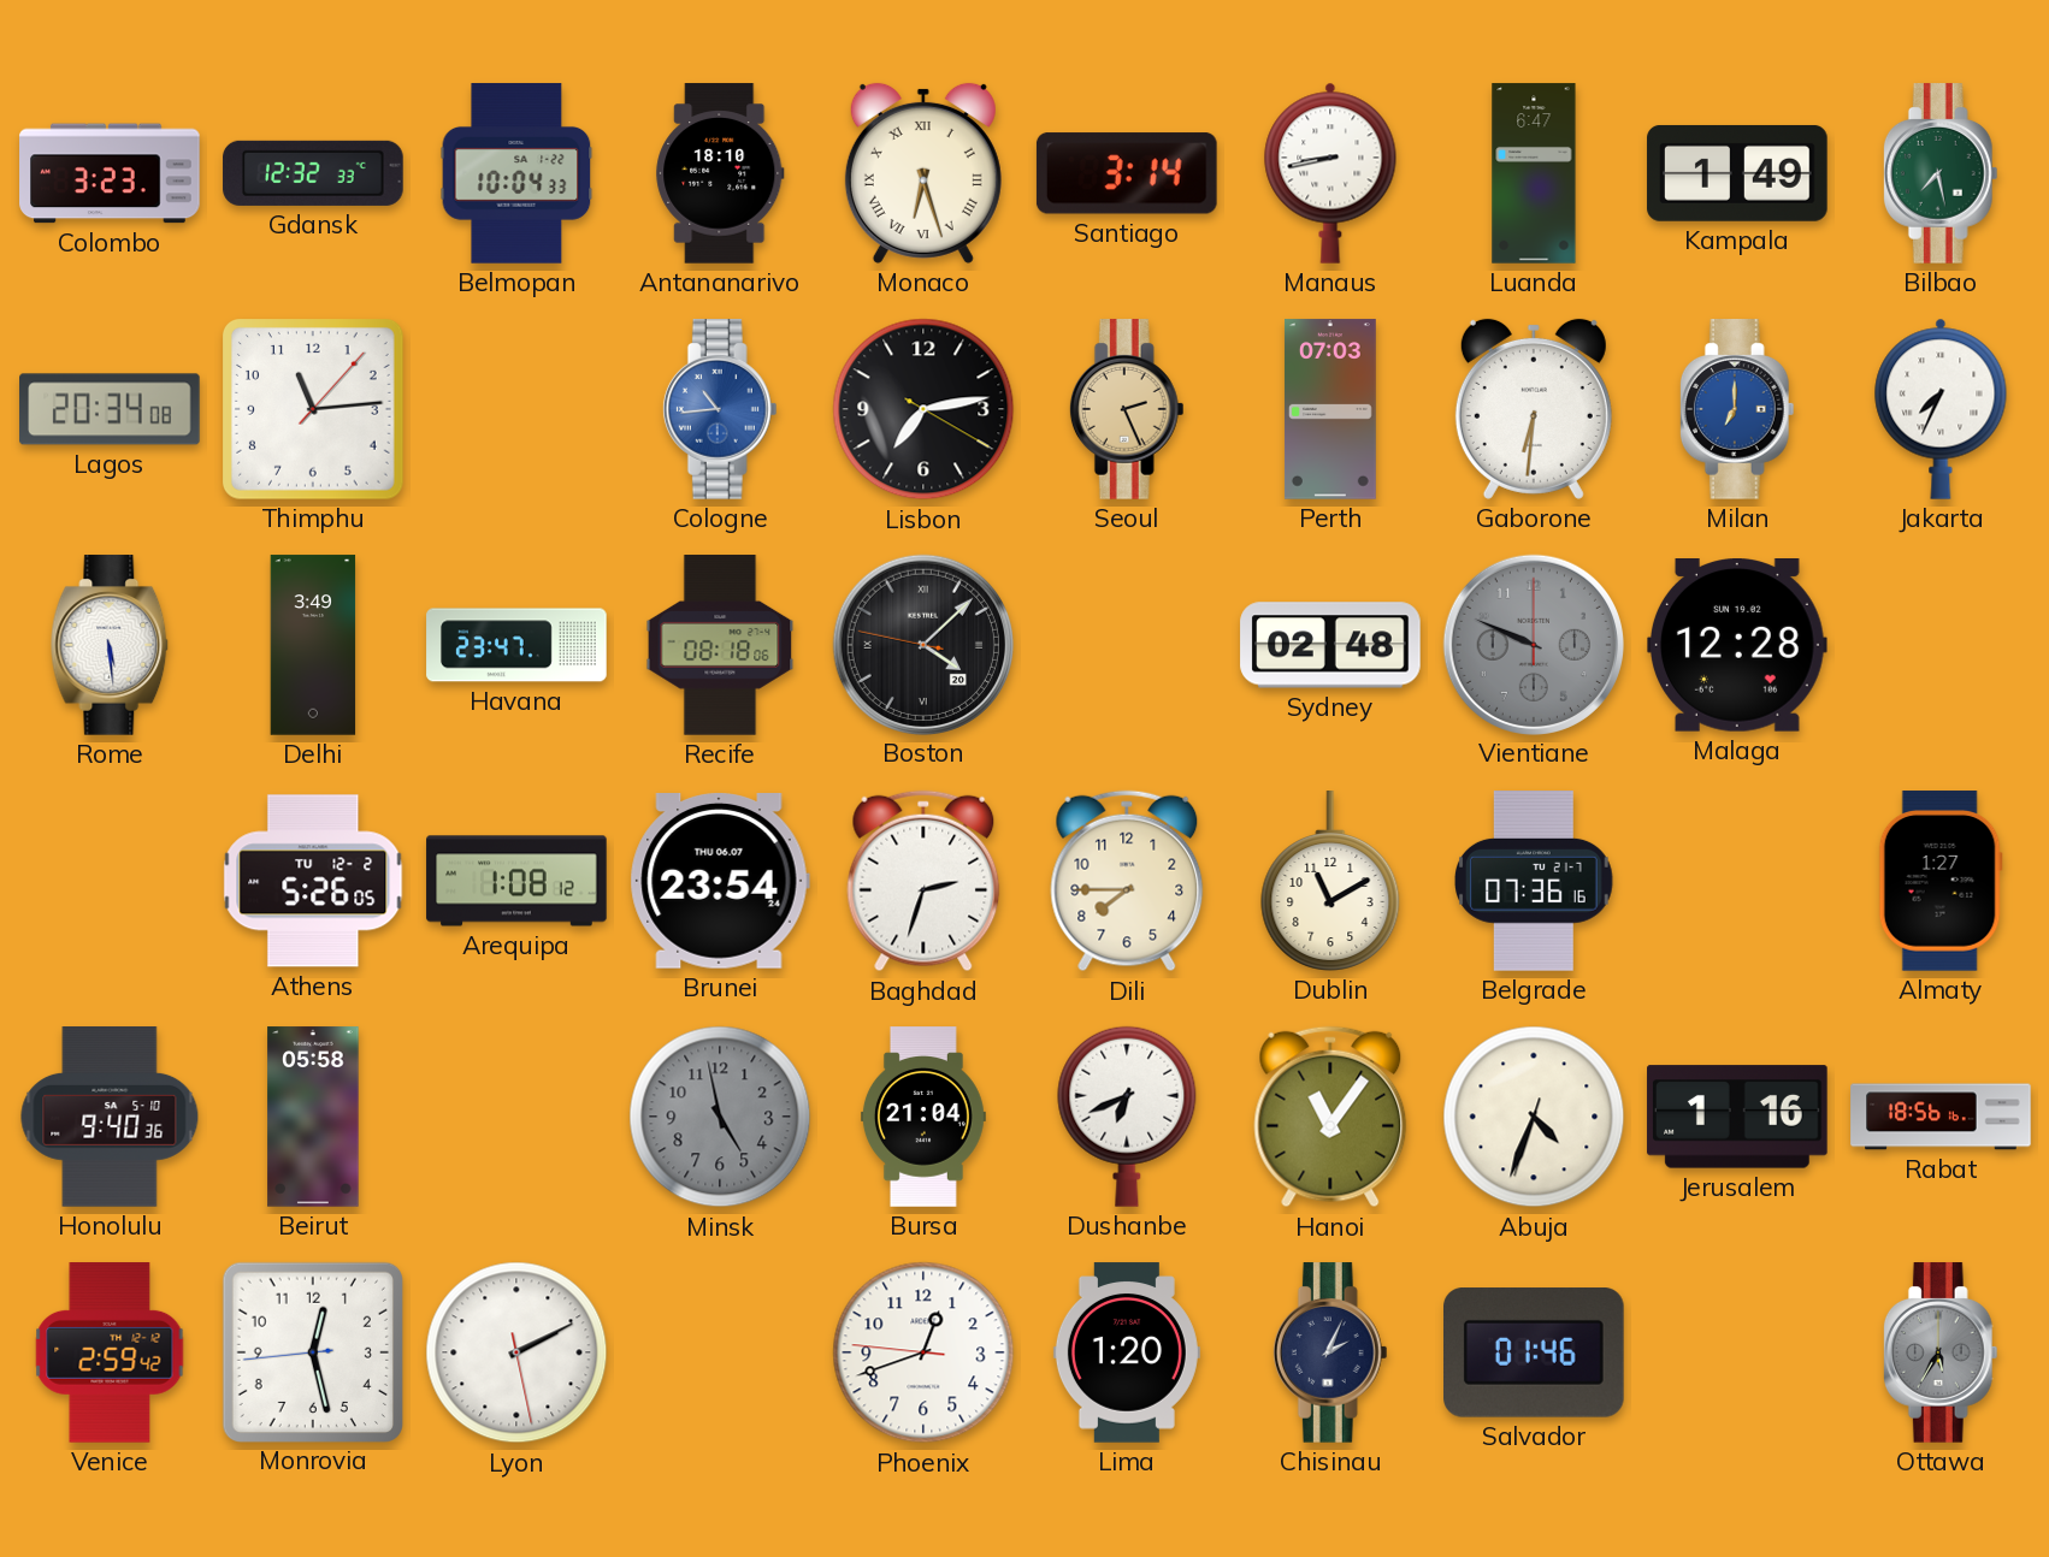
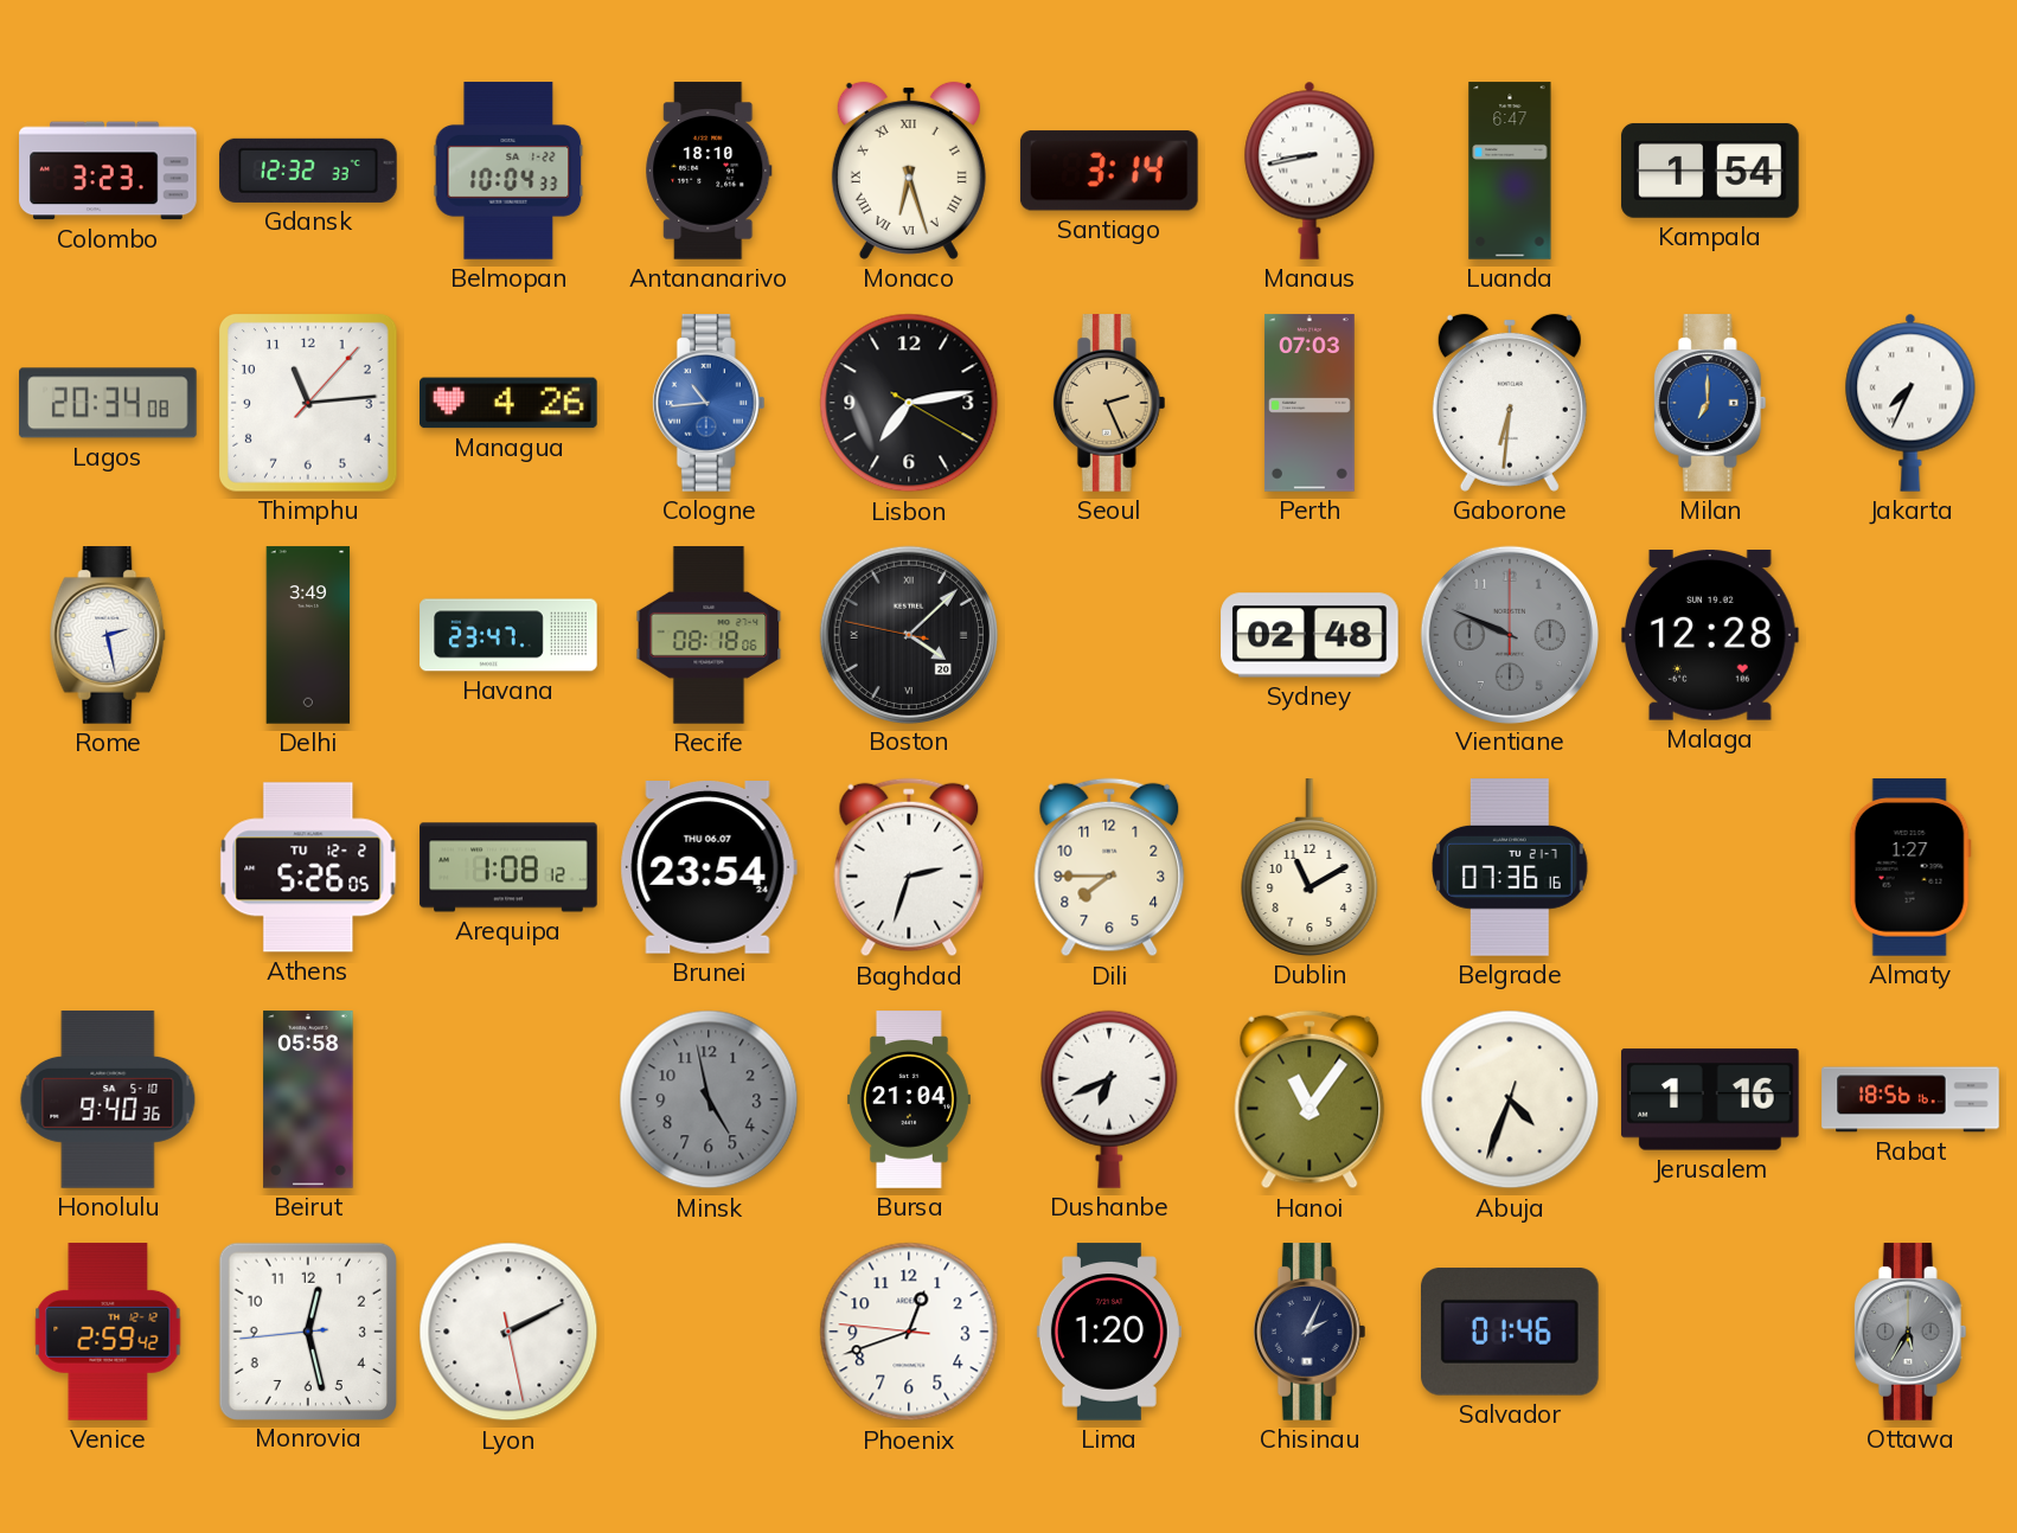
Kampala: 1:49 -> 1:54 (1710, 171)
Bilbao: 7:28 -> none (1941, 173)
Managua: none -> 4:26 (508, 403)
Rome: 5:29 -> 2:28 (108, 635)
